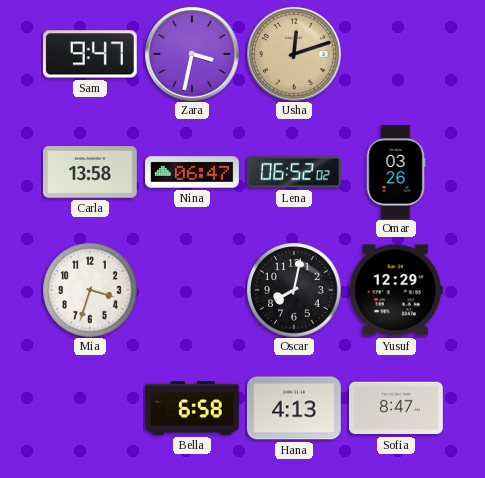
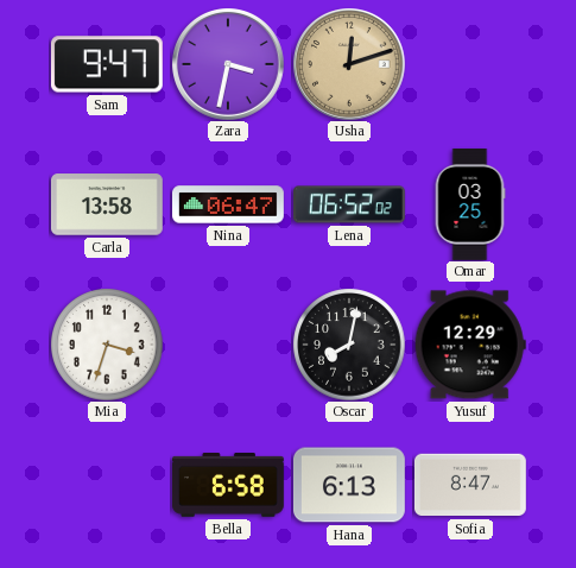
Omar: 03:26 -> 03:25 (470, 204)
Hana: 4:13 -> 6:13 (349, 485)
